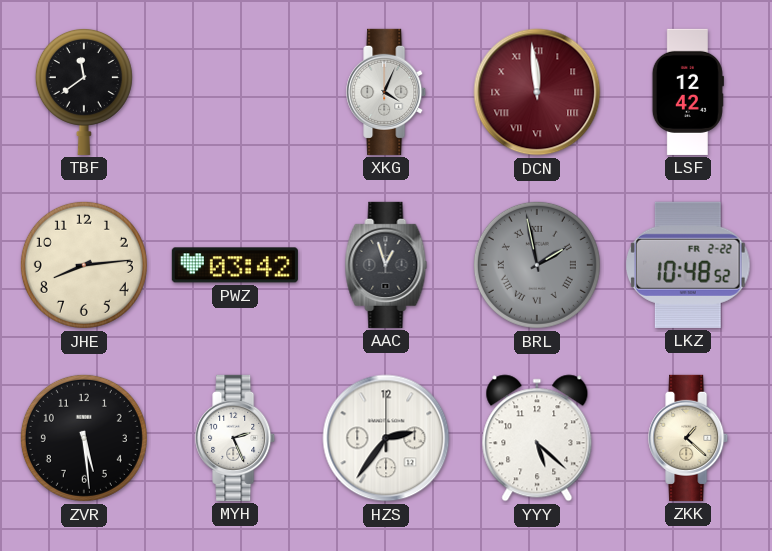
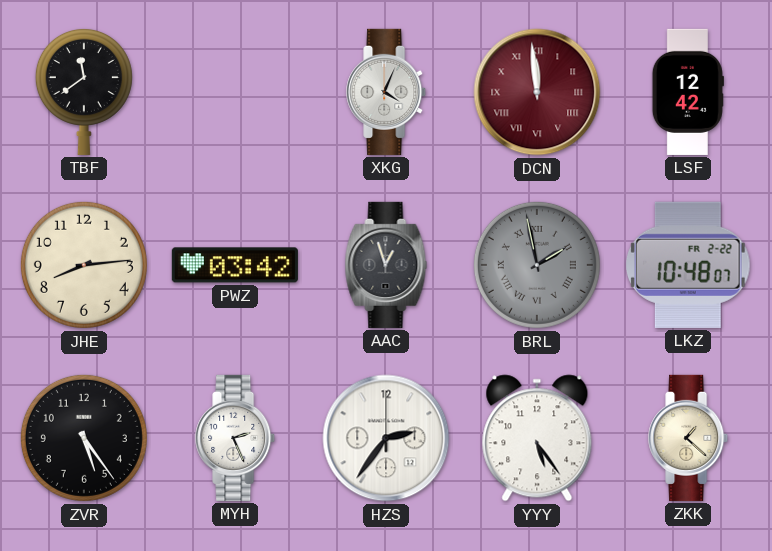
LKZ: 10:48:52 -> 10:48:07 (689, 265)
ZVR: 5:29 -> 5:24 (84, 438)
YYY: 5:22 -> 5:24 (537, 438)
